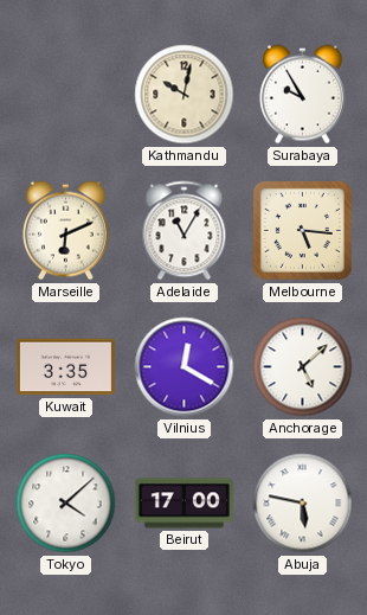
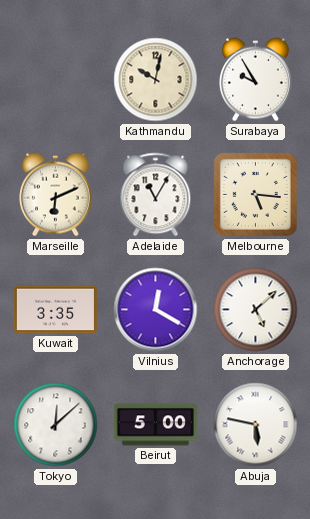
Tokyo: 4:08 -> 12:08 (56, 425)
Beirut: 17:00 -> 5:00 (155, 425)
